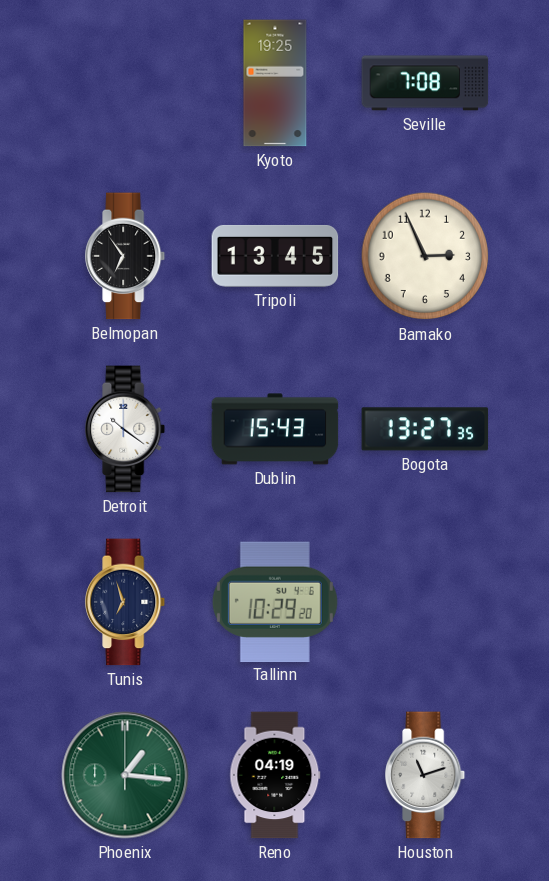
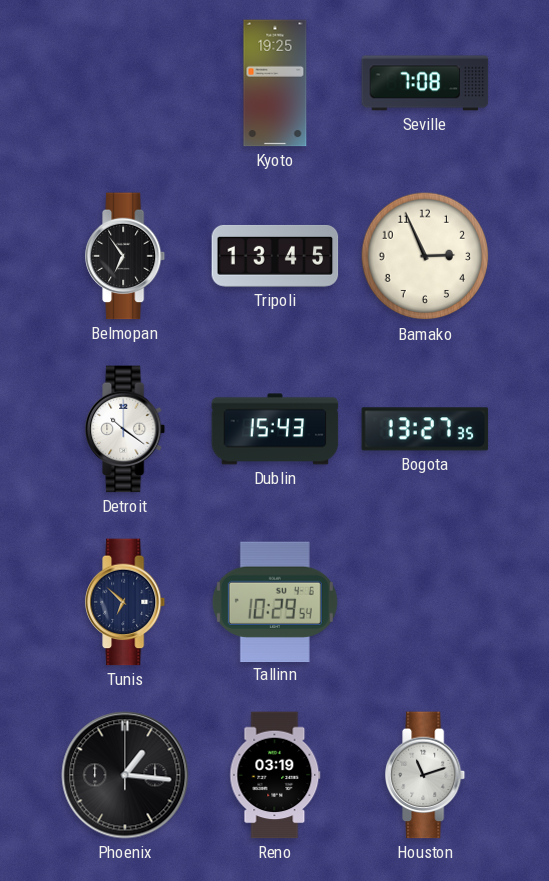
Tunis: 6:57 -> 6:52 (126, 602)
Tallinn: 10:29:20 -> 10:29:54 (275, 601)
Phoenix dial: green -> black (125, 775)
Reno: 04:19 -> 03:19 (275, 775)
